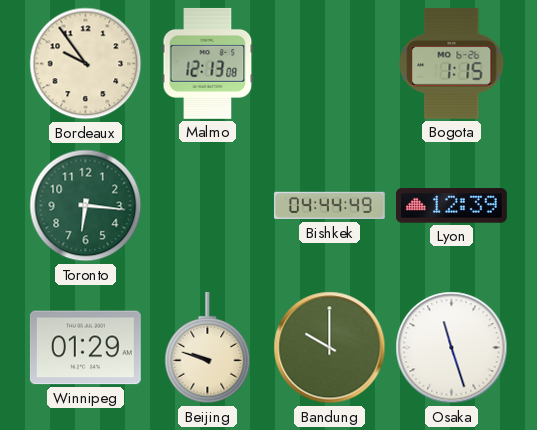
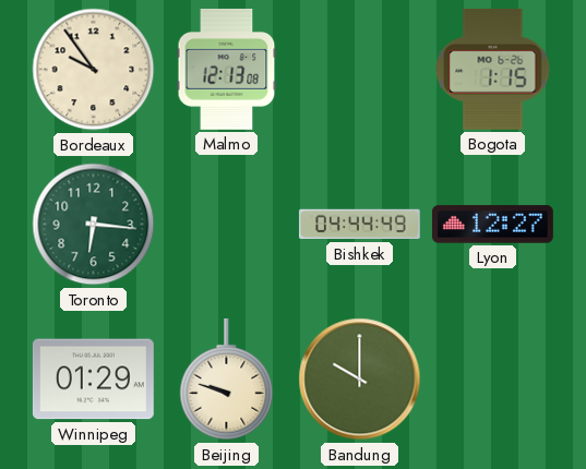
Lyon: 12:39 -> 12:27 (493, 225)
Osaka: 11:27 -> none (452, 348)
